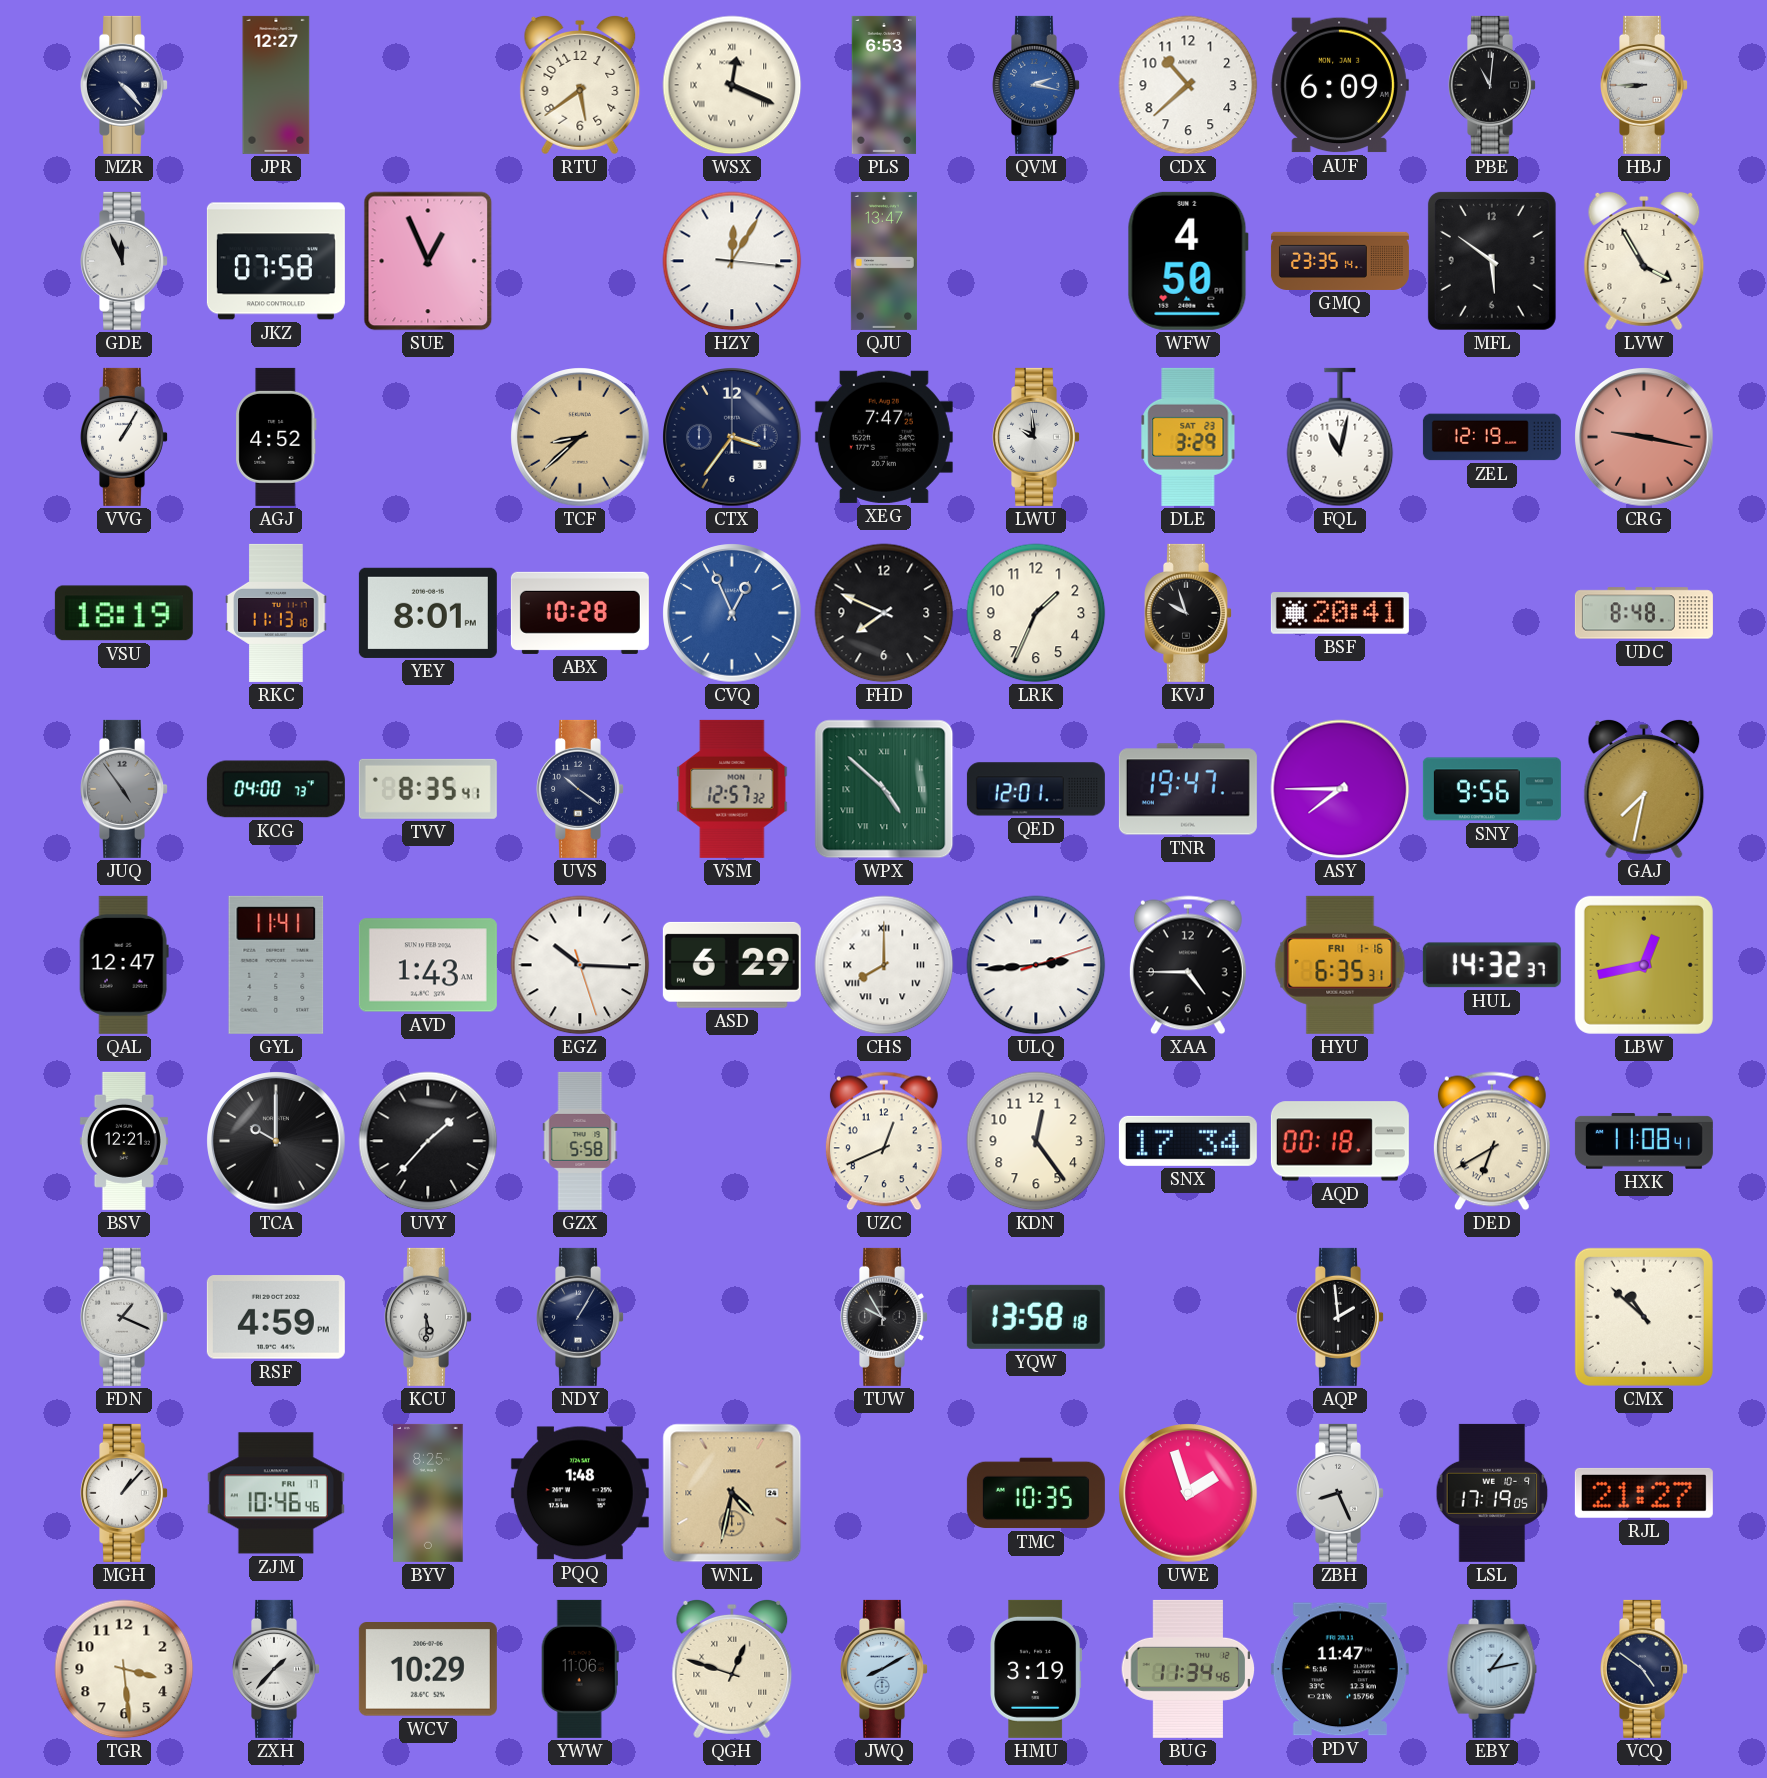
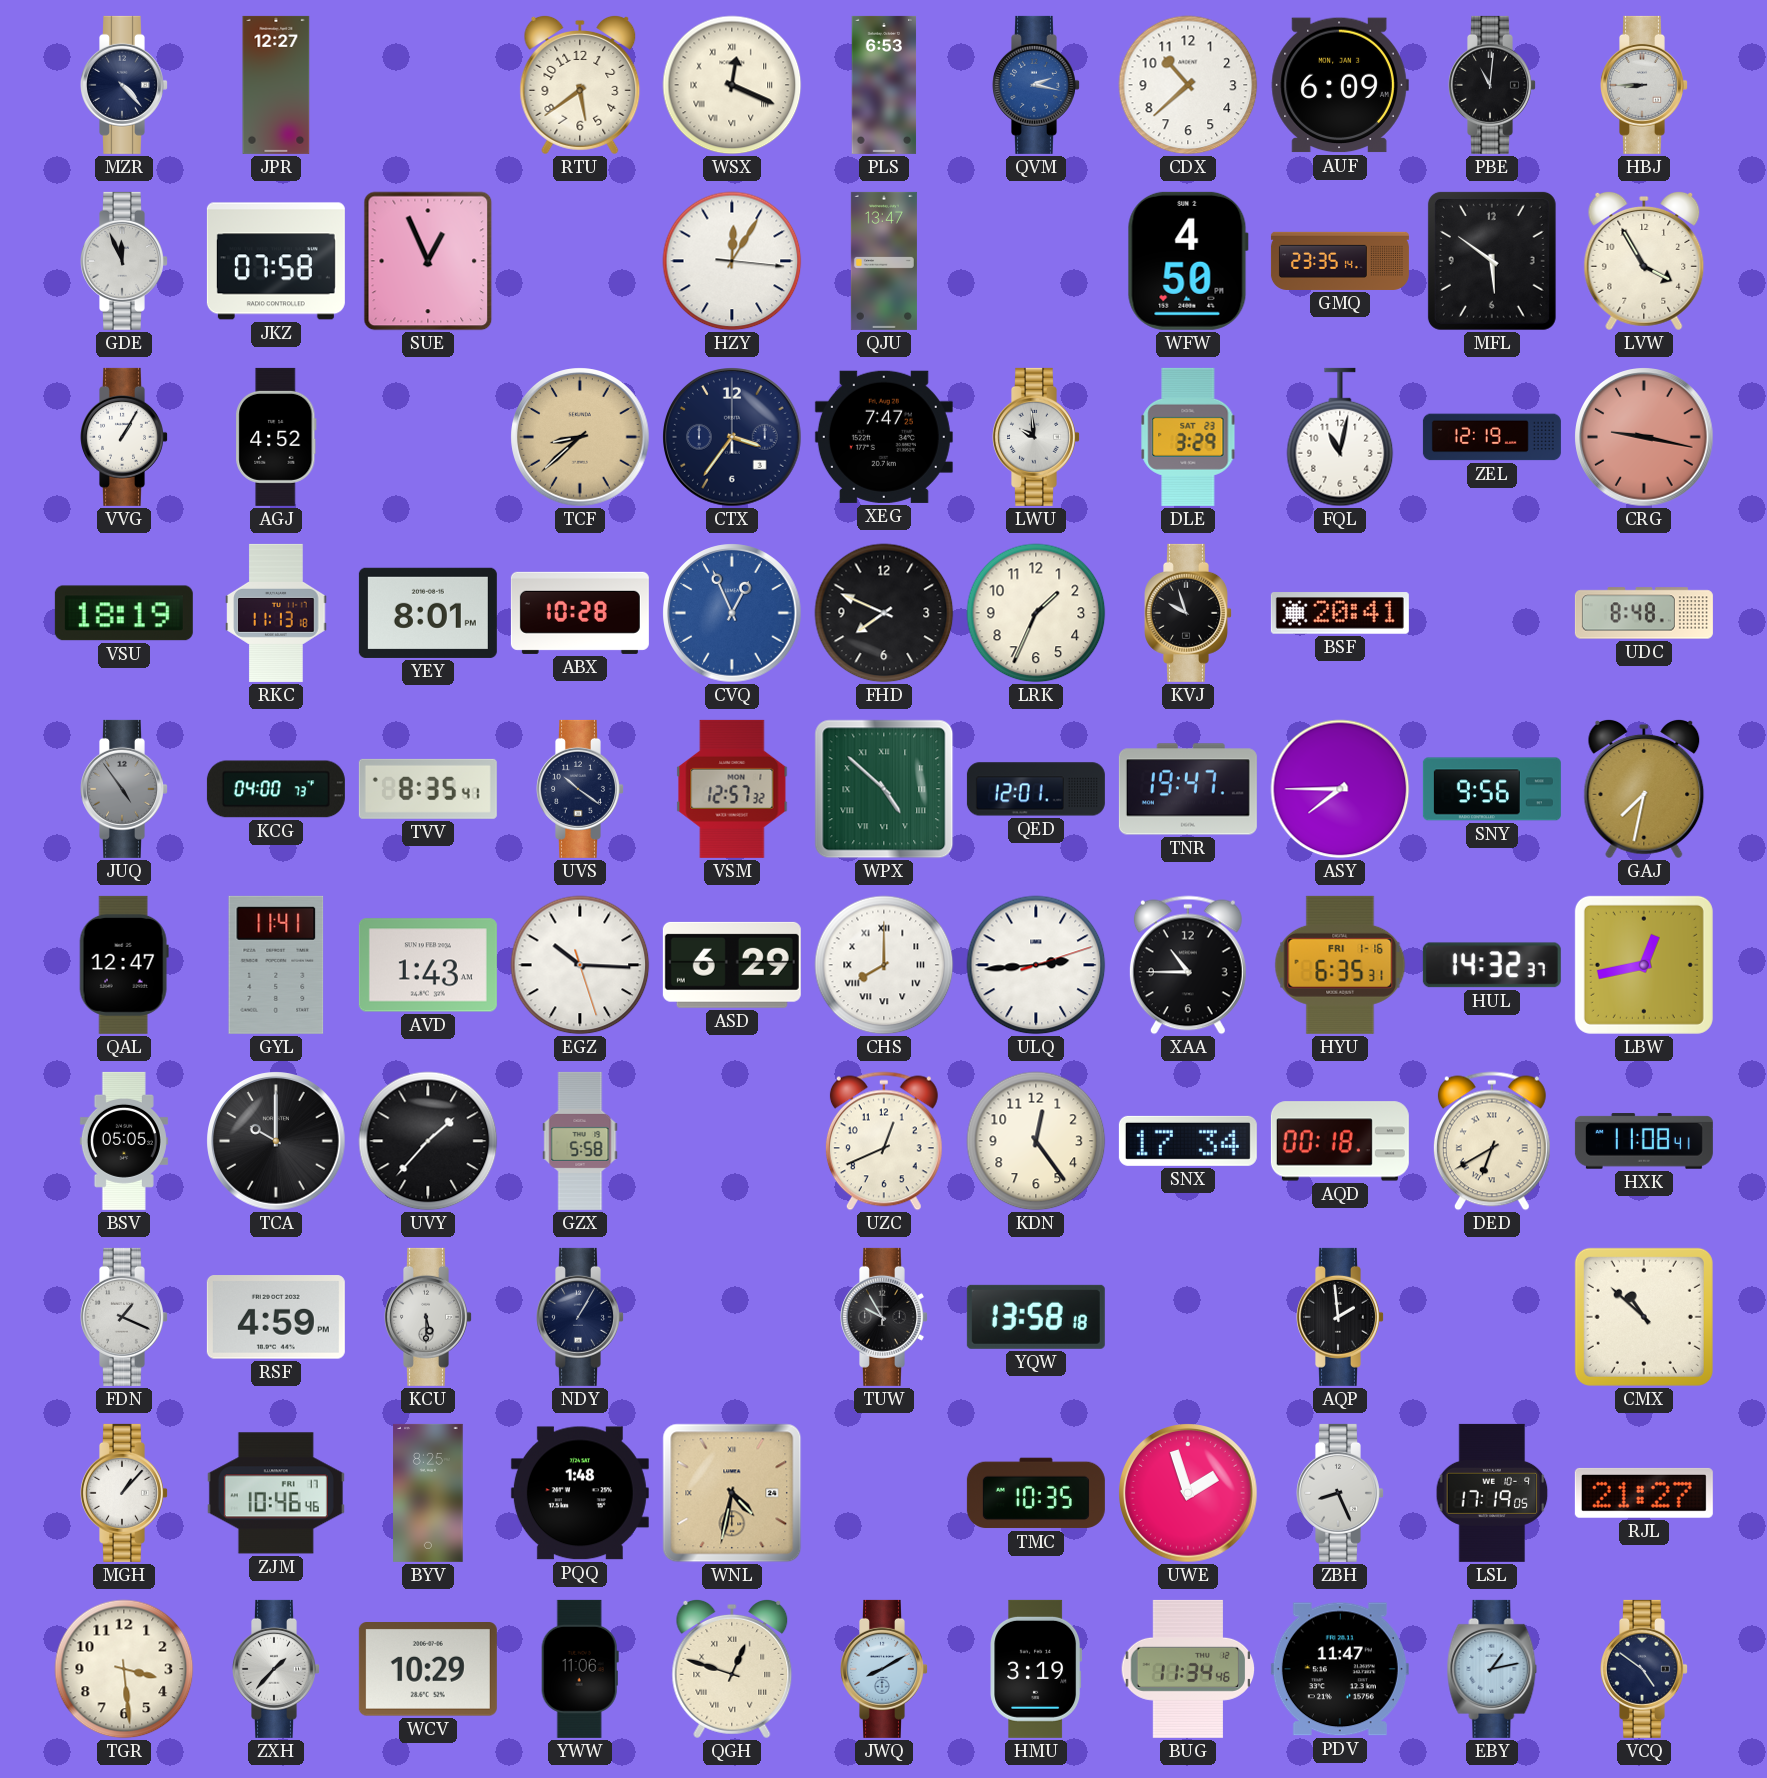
XAA: 4:45 -> 10:45 (1188, 965)
BSV: 12:21 -> 05:05 (124, 1141)
